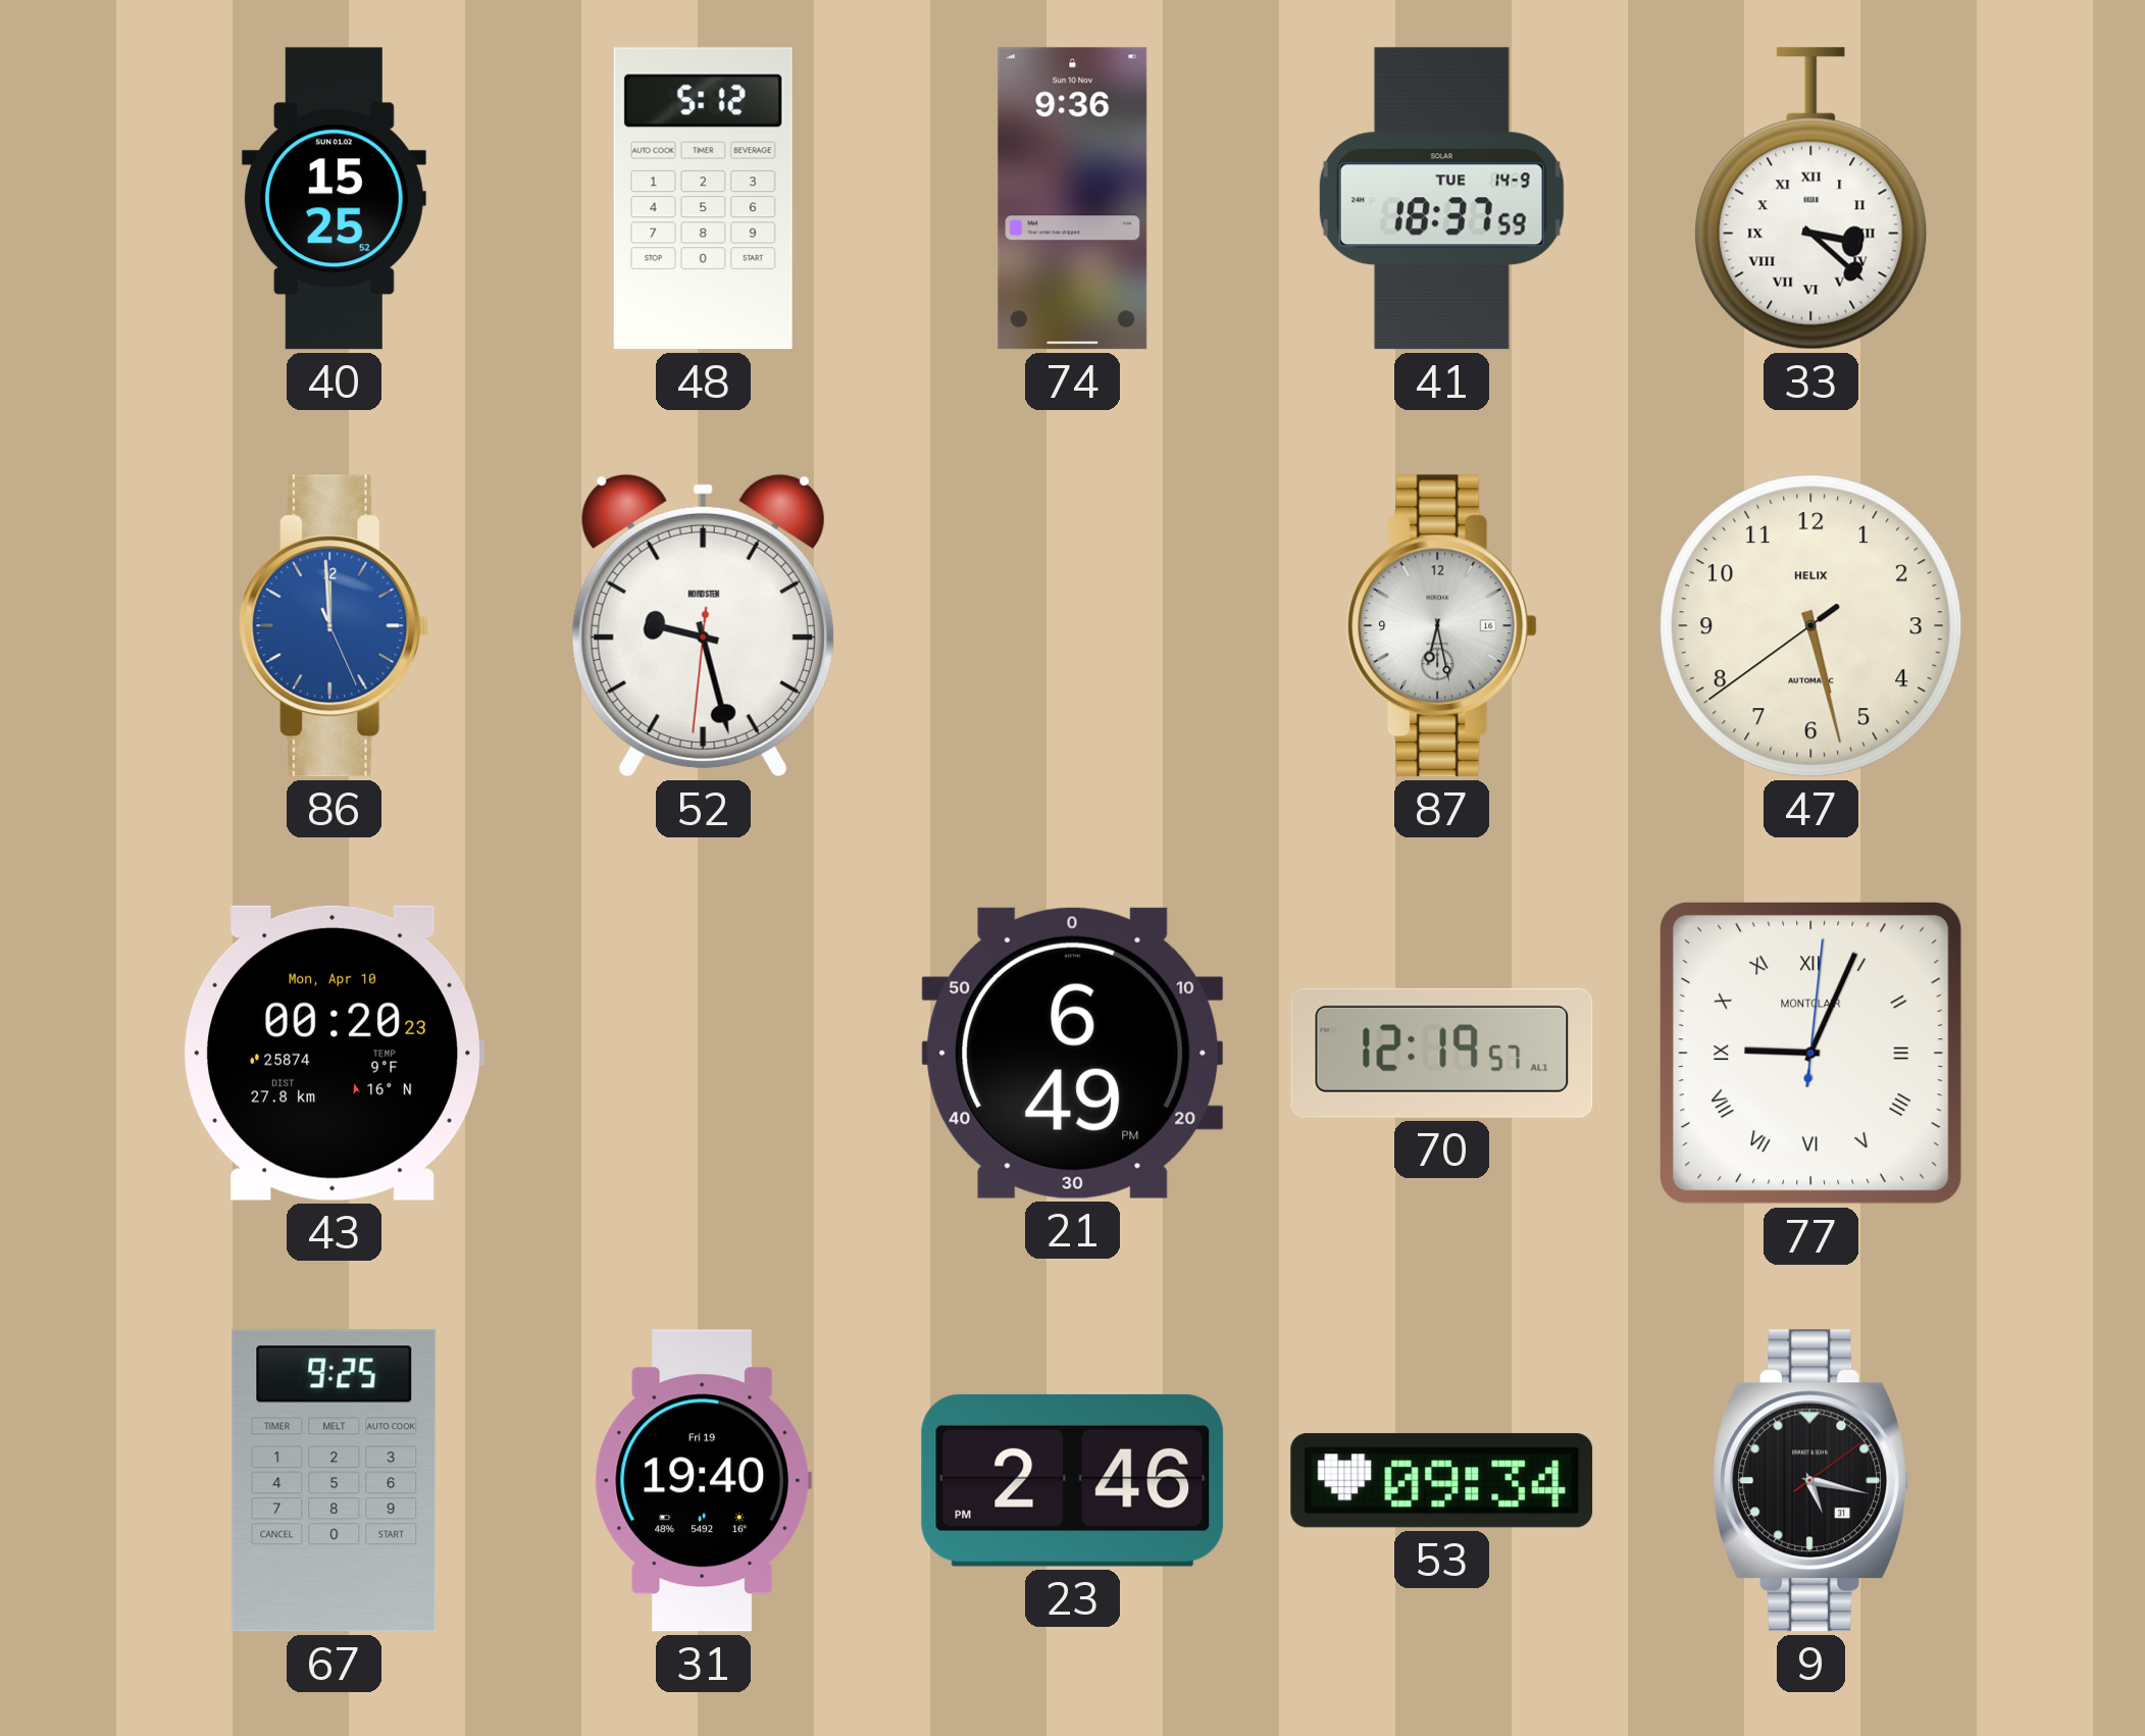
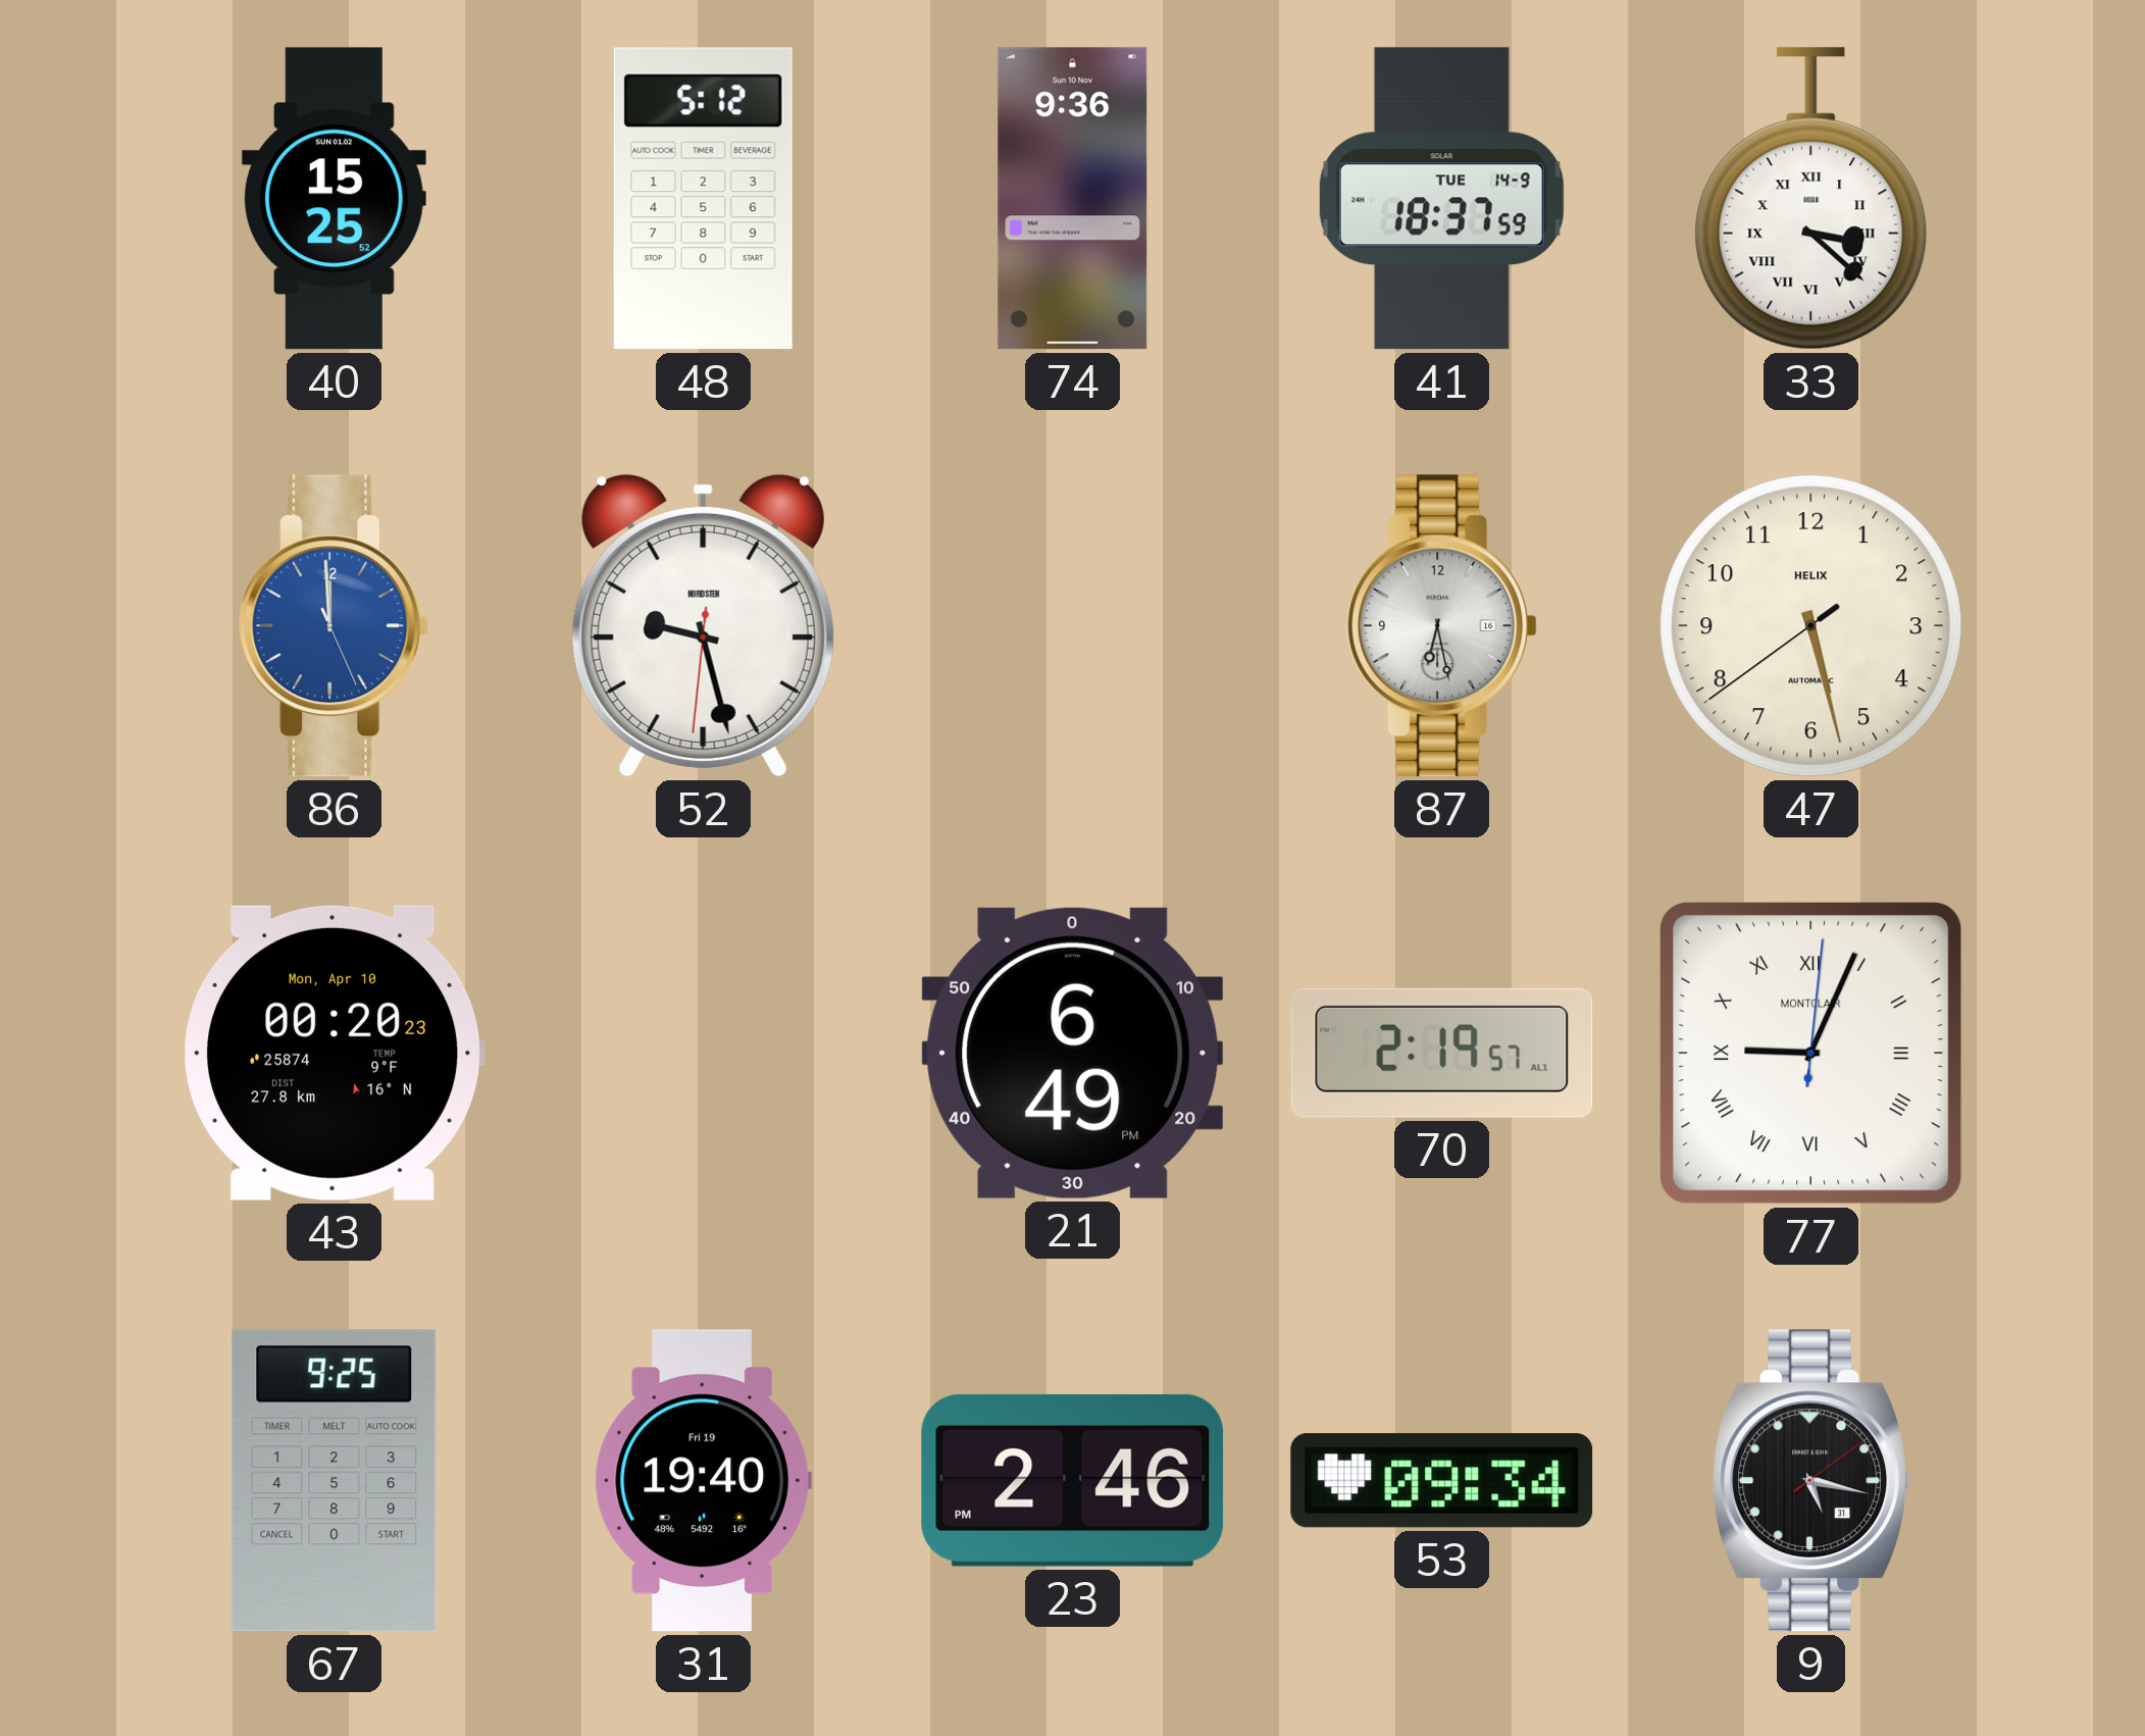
70: 12:19 -> 2:19 (1442, 1053)
